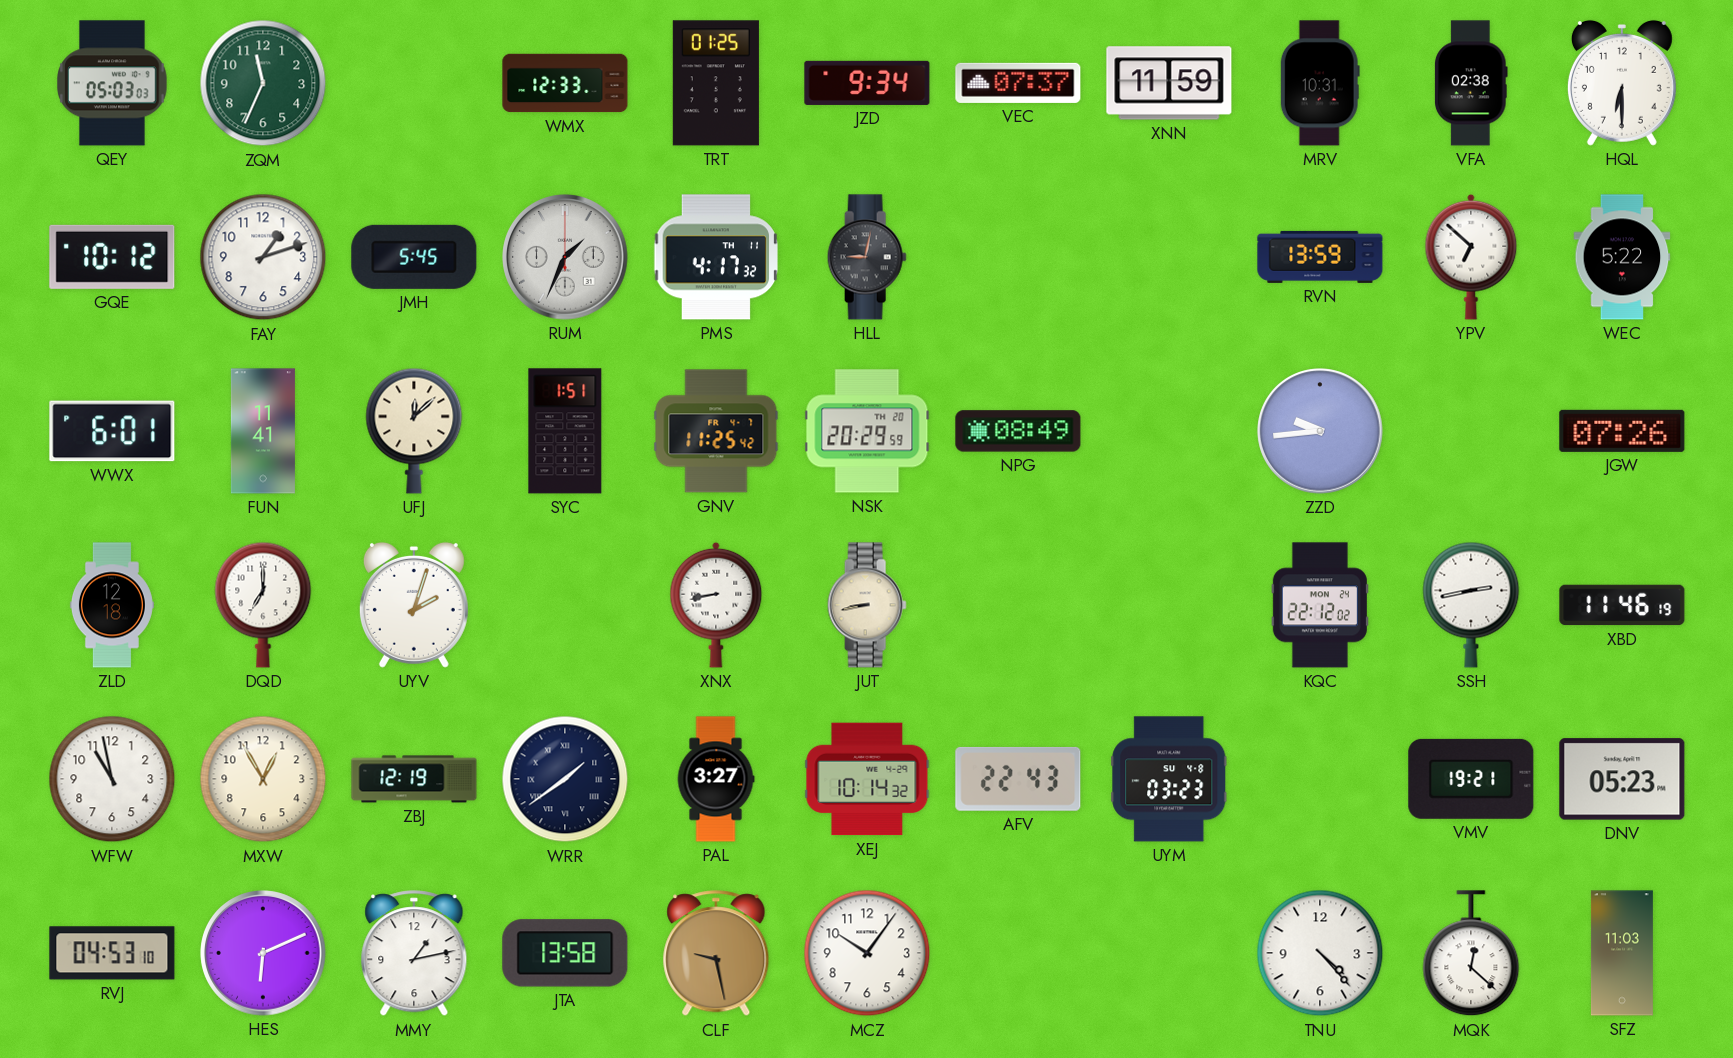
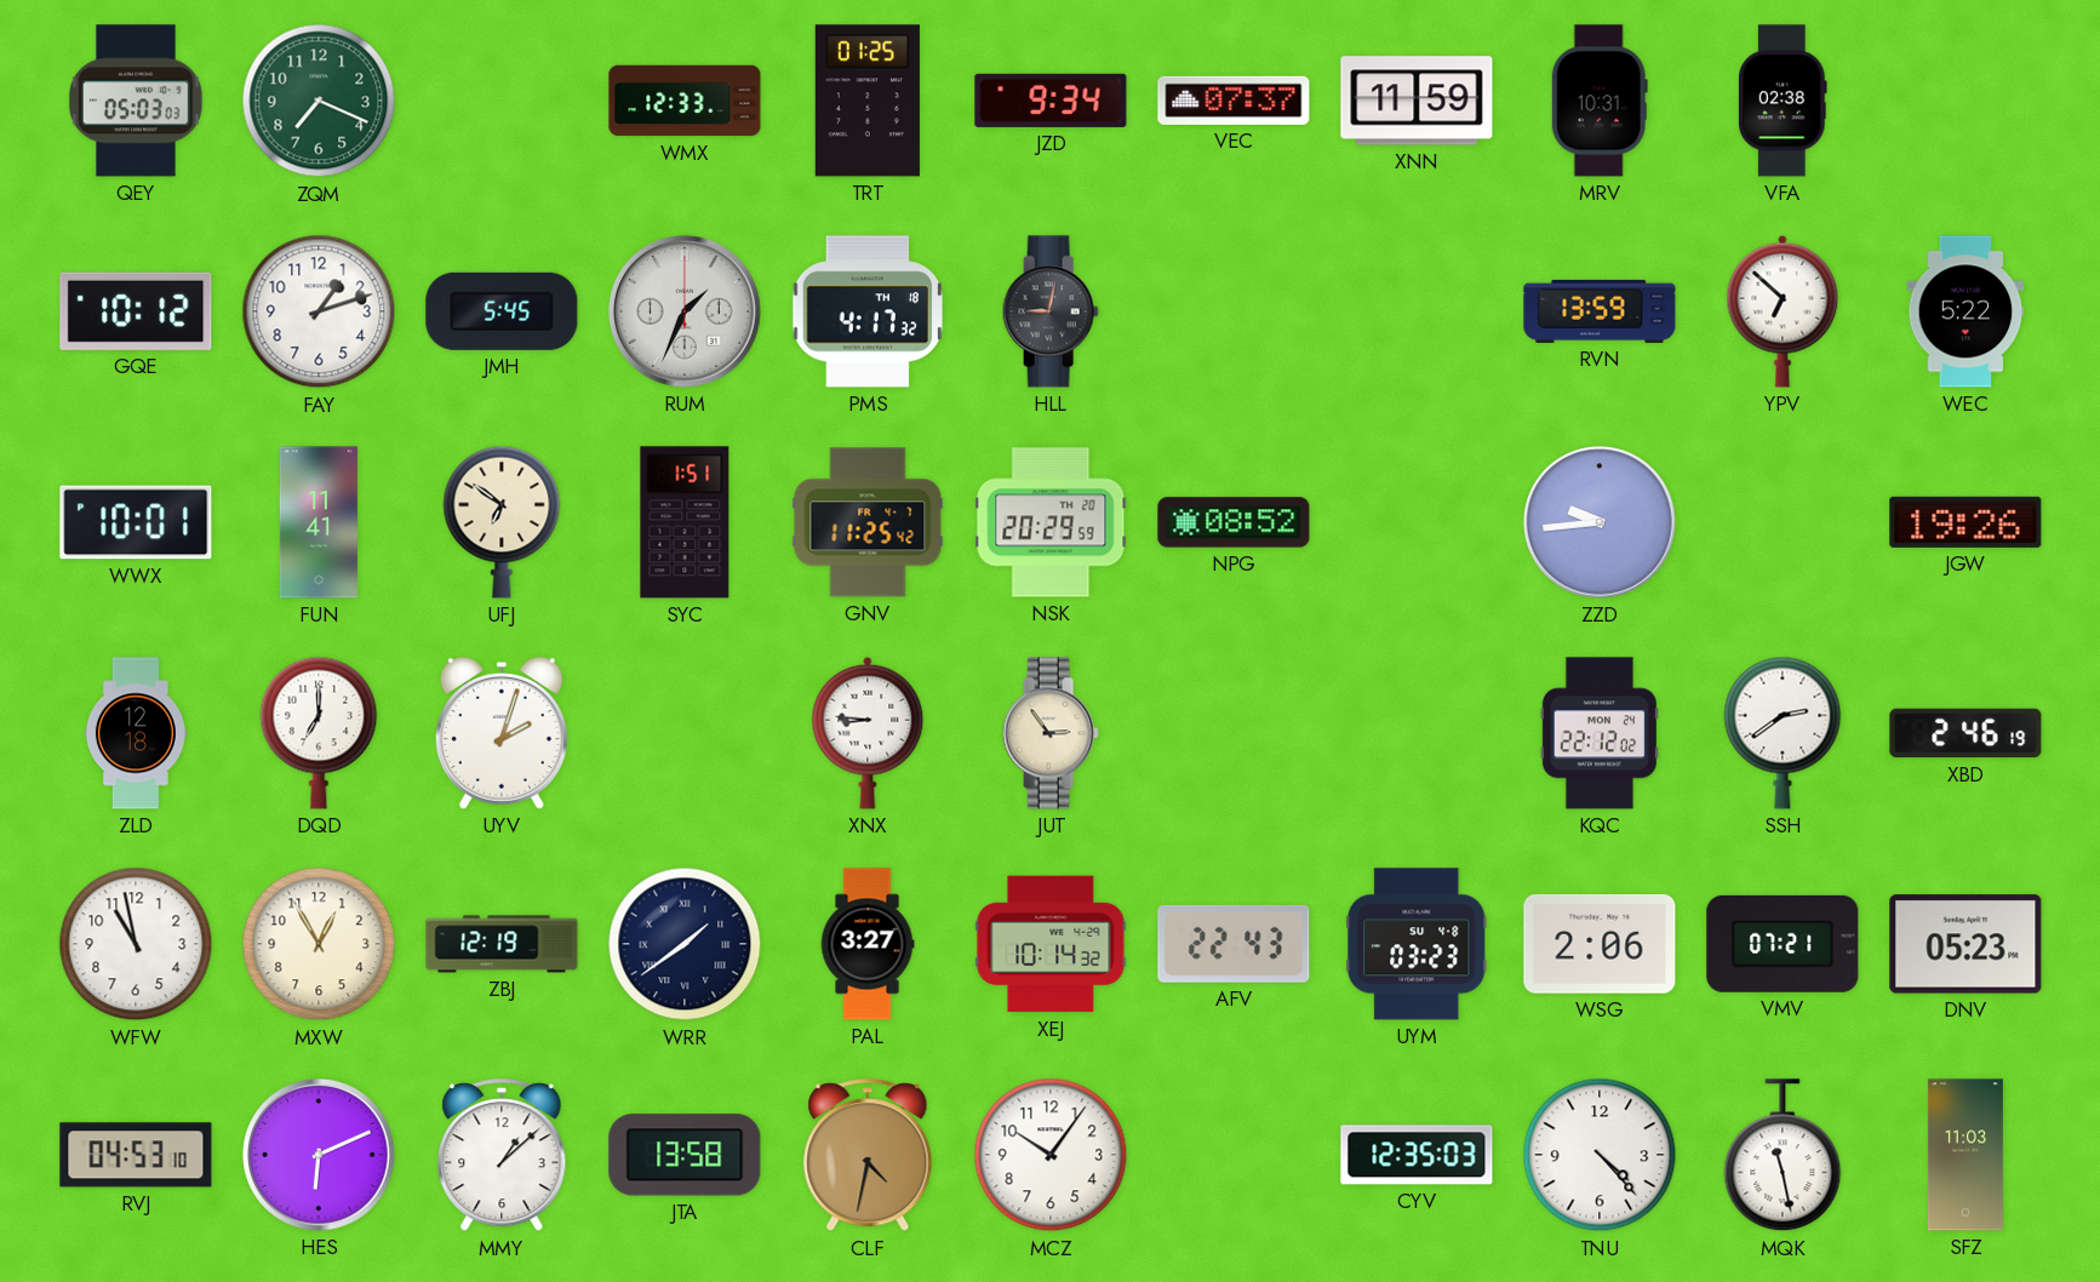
ZQM: 11:34 -> 7:19 (319, 101)
HQL: 6:30 -> none (1622, 83)
PMS date: TH 11 -> TH 18 (868, 311)
WWX: 6:01 -> 10:01 (136, 522)
UFJ: 12:08 -> 6:51 (502, 522)
NPG: 08:49 -> 08:52 (1234, 522)
JGW: 07:26 -> 19:26 (1965, 522)
XNX: 8:43 -> 8:46 (868, 733)
JUT: 8:43 -> 2:54 (1051, 733)
SSH: 2:43 -> 2:39 (1783, 733)
XBD: 11:46 -> 2:46 (1965, 733)
WSG: none -> 2:06 (1600, 944)
VMV: 19:21 -> 07:21 (1783, 944)
MMY: 1:13 -> 1:08 (502, 1156)
CLF: 9:28 -> 4:32 (868, 1156)
CYV: none -> 12:35 (1417, 1155)
MQK: 12:22 -> 11:28 (1783, 1156)
